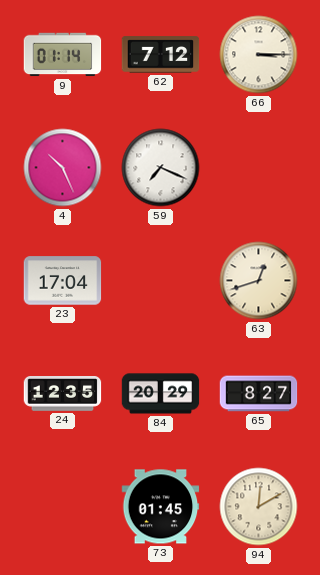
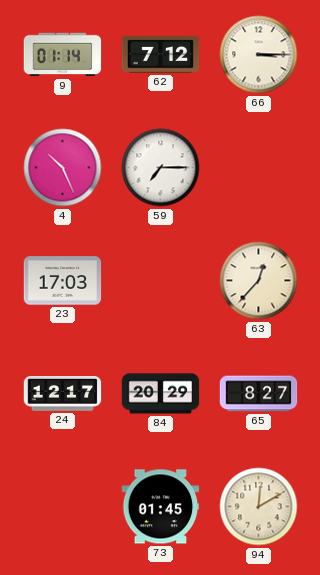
59: 7:19 -> 7:15 (161, 168)
23: 17:04 -> 17:03 (63, 281)
63: 12:42 -> 12:37 (259, 281)
24: 12:35 -> 12:17 (63, 394)
